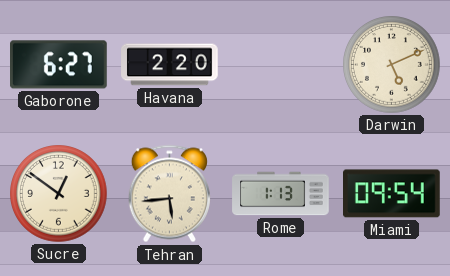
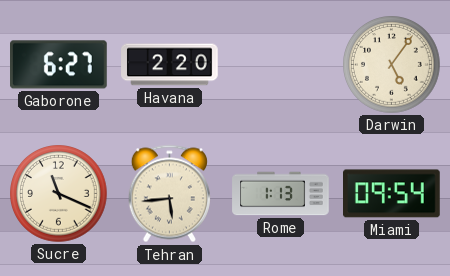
Darwin: 5:11 -> 5:06 (392, 65)
Sucre: 12:51 -> 11:19 (59, 194)
